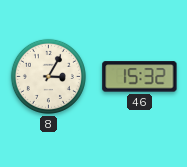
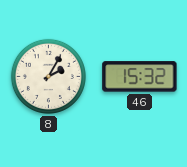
8: 3:05 -> 2:05 (48, 76)
